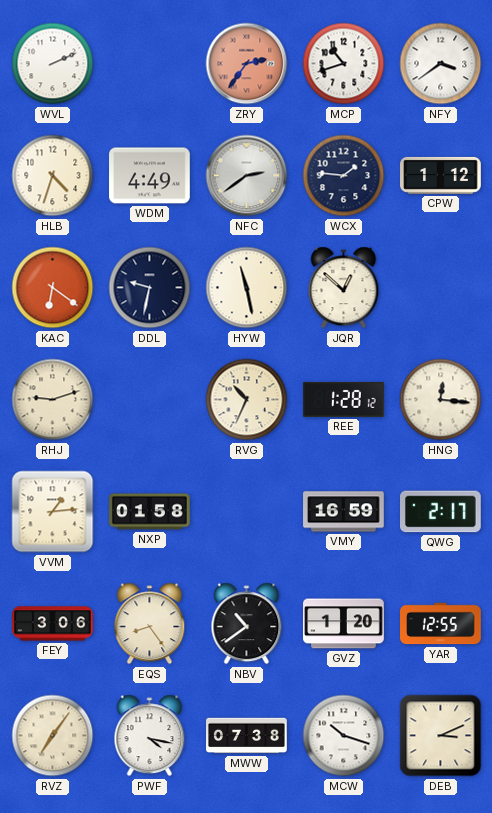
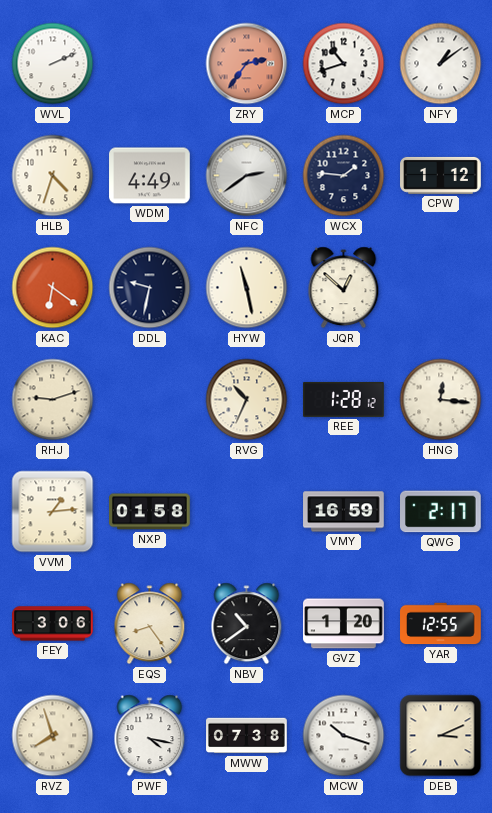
NFY: 3:39 -> 1:09 (441, 64)
RVZ: 7:06 -> 7:57 (53, 736)
